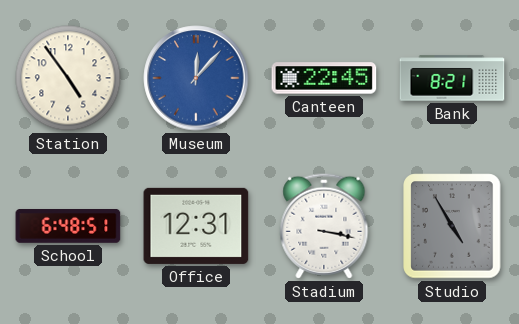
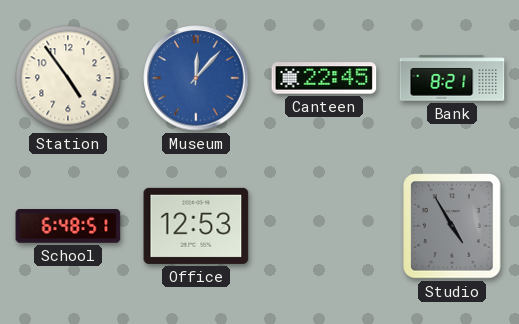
Office: 12:31 -> 12:53 (196, 226)
Stadium: 3:17 -> none (324, 226)
